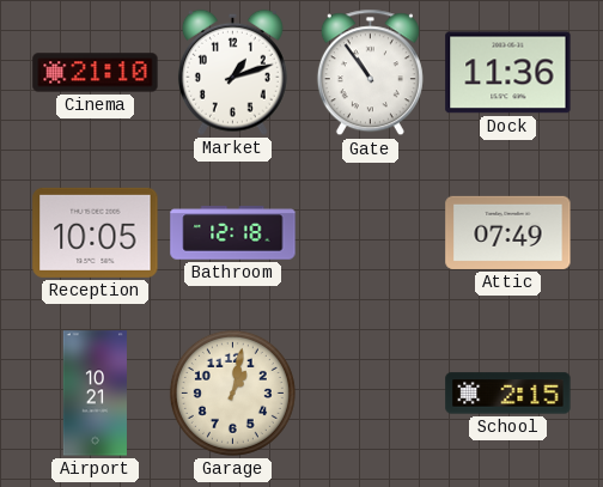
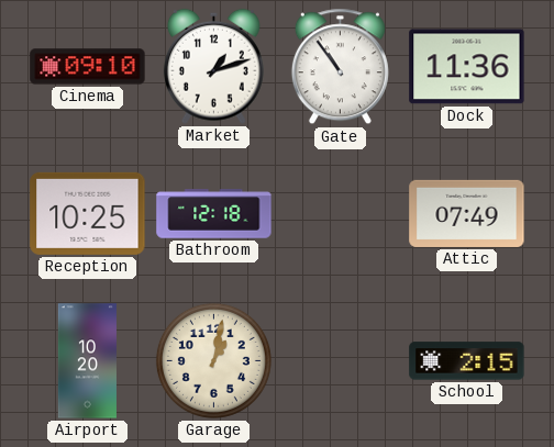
Cinema: 21:10 -> 09:10 (88, 67)
Reception: 10:05 -> 10:25 (88, 213)
Airport: 10:21 -> 10:20 (87, 361)
